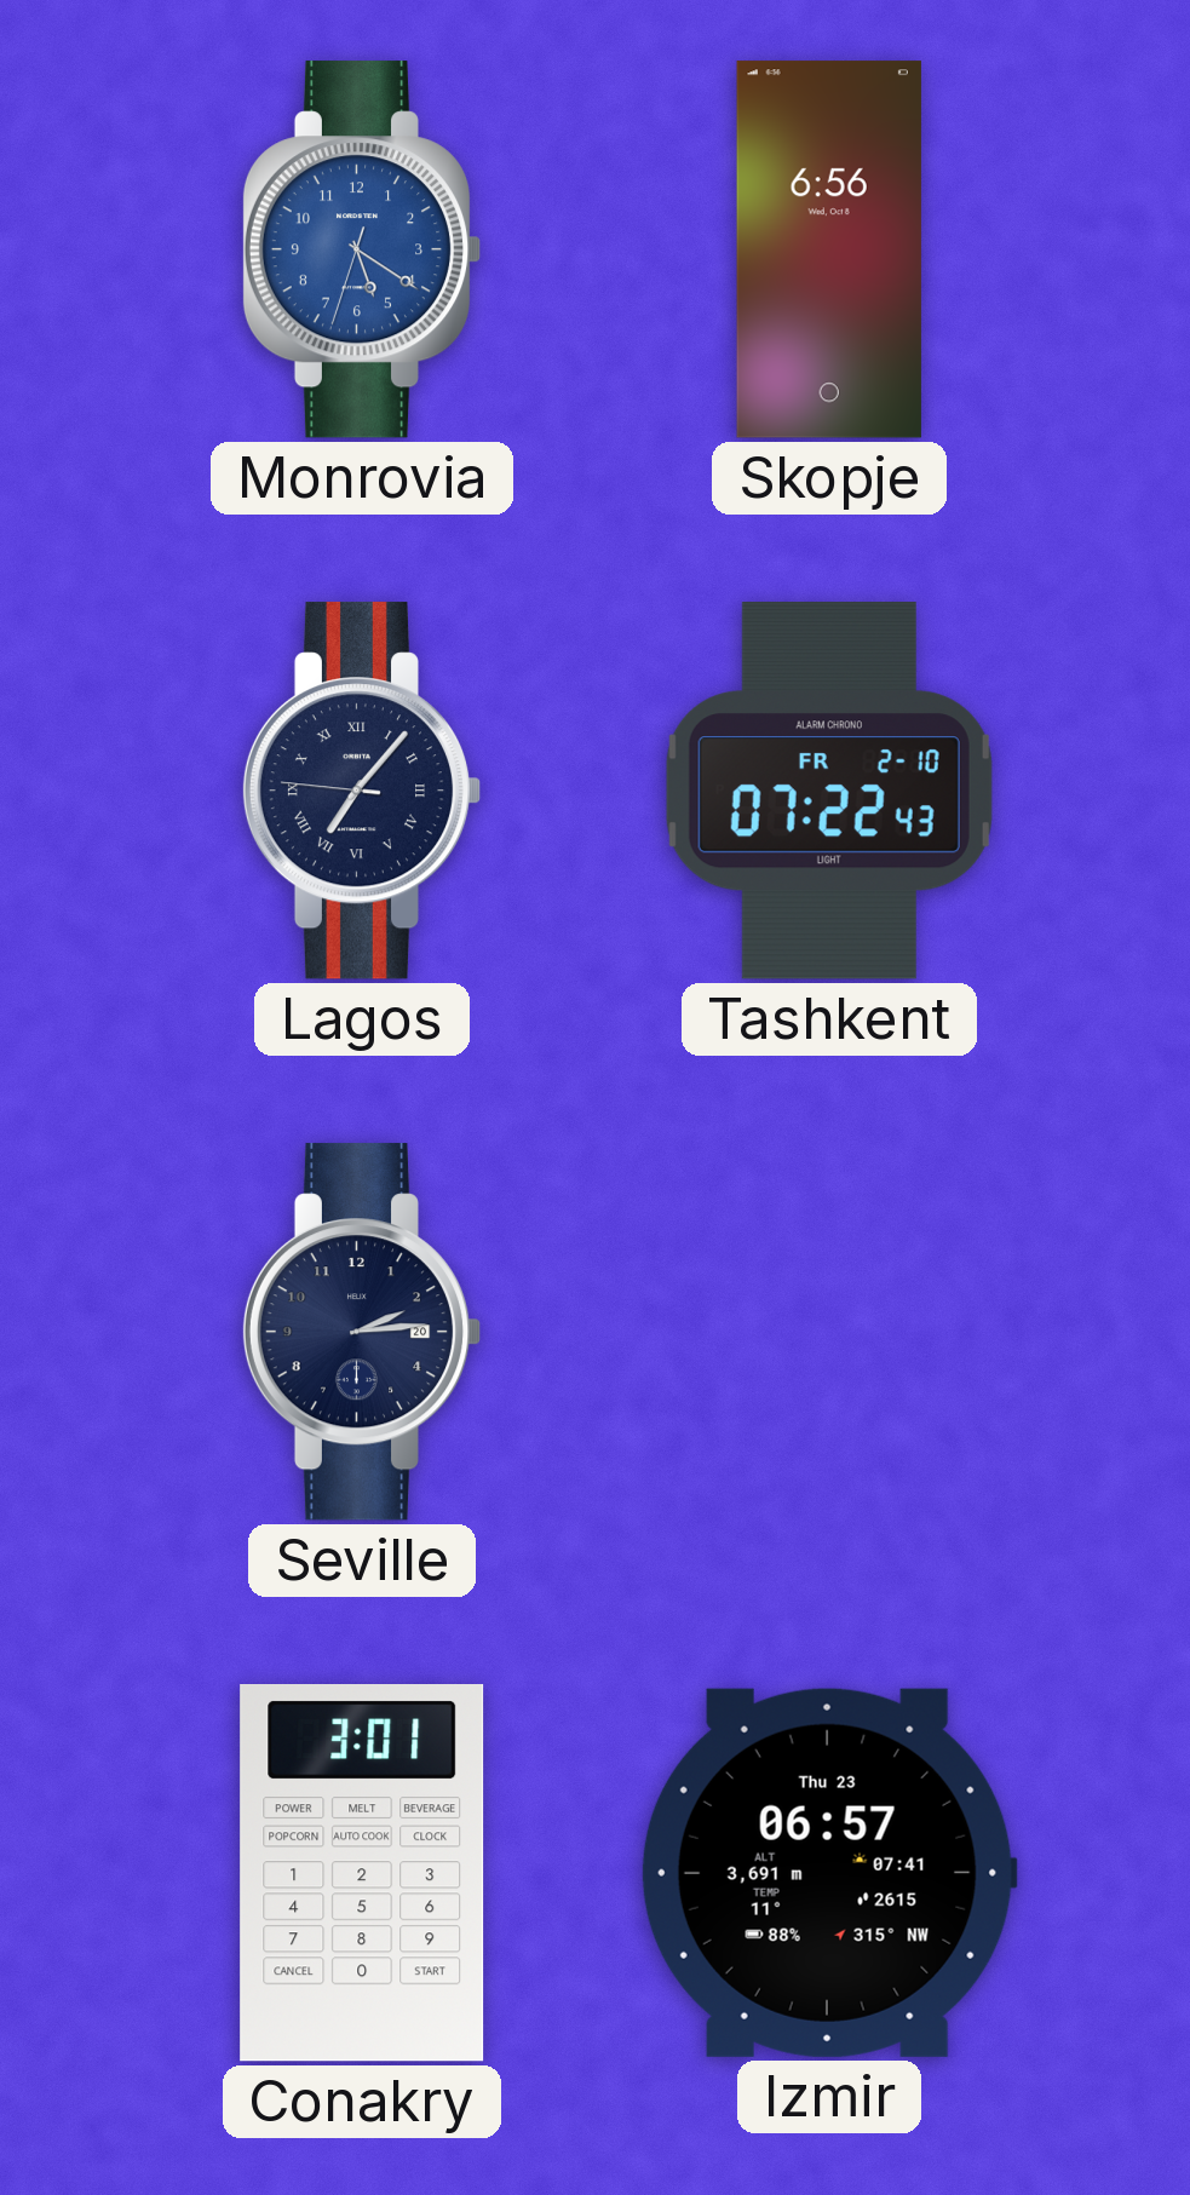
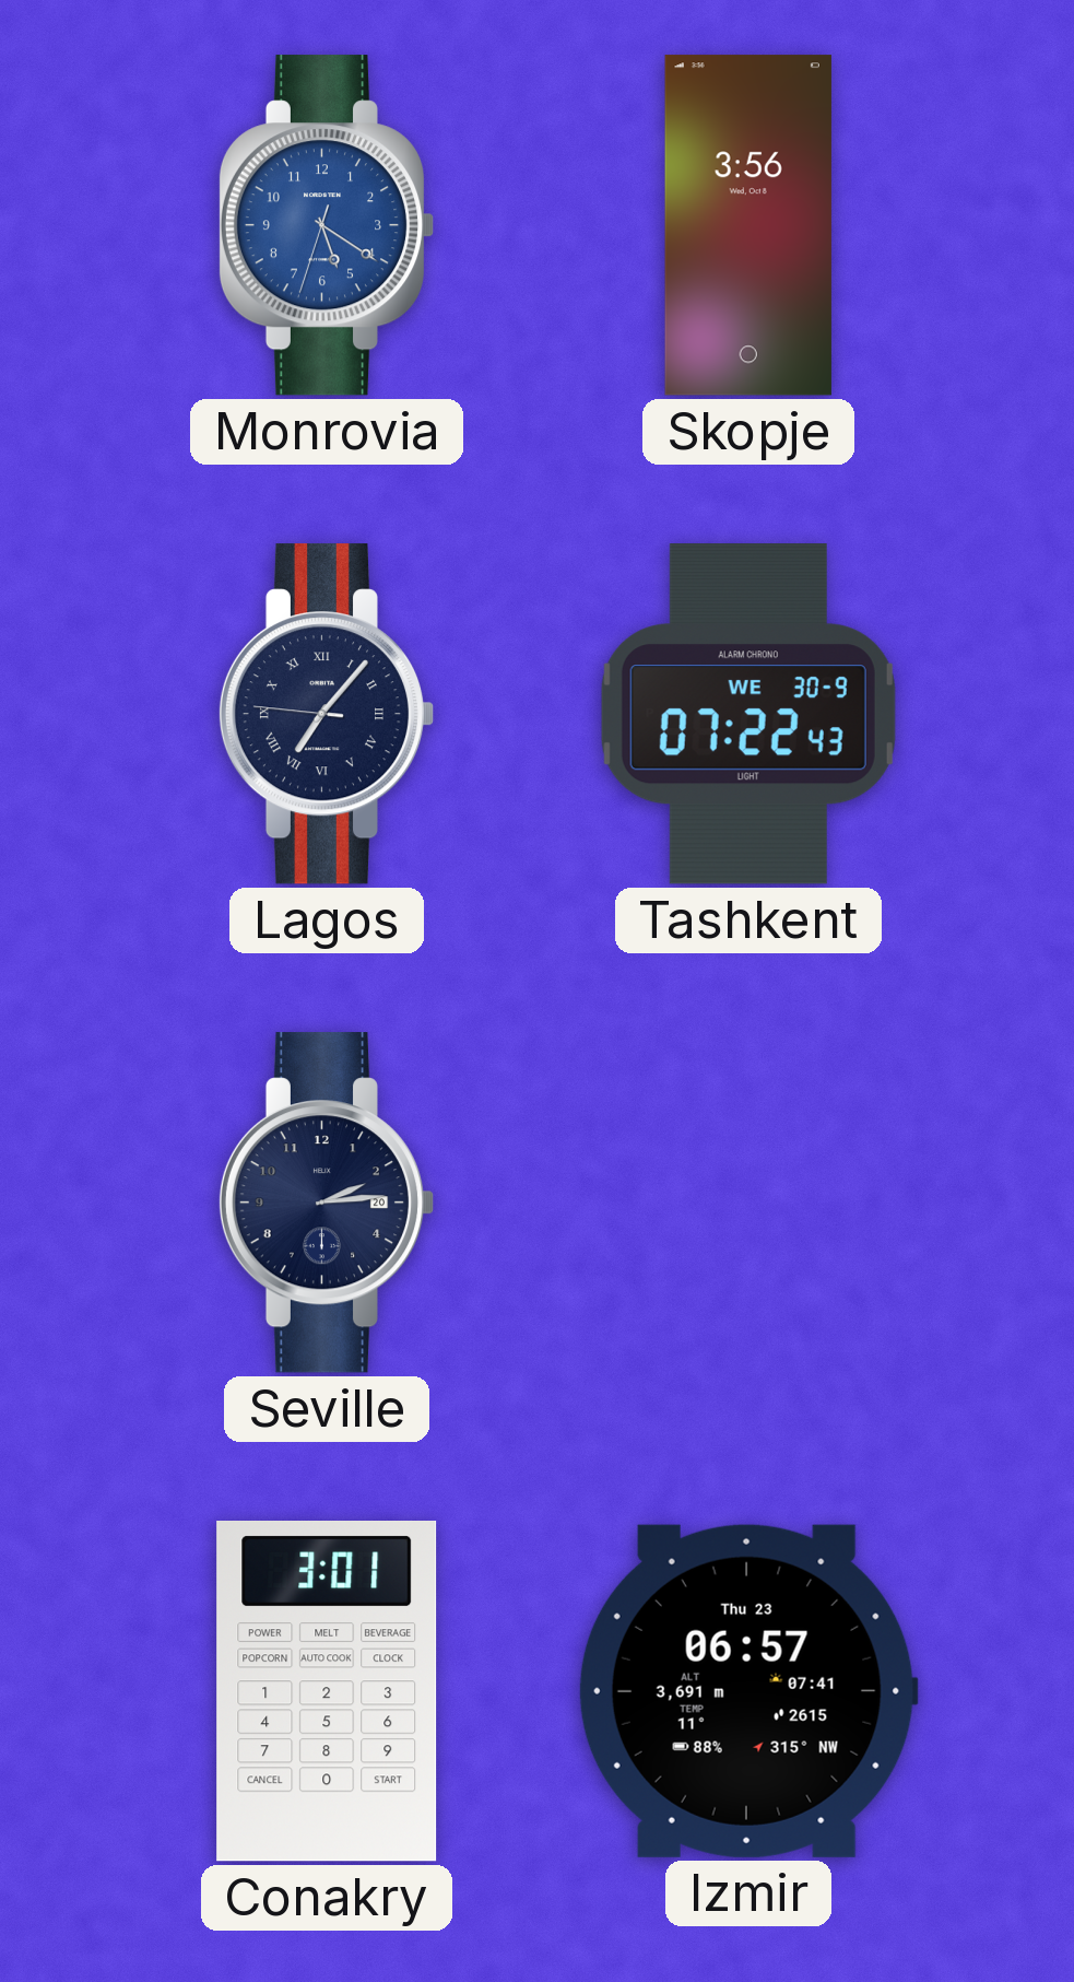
Skopje: 6:56 -> 3:56 (748, 225)
Tashkent date: FR 2-10 -> WE 30-9 (748, 714)
